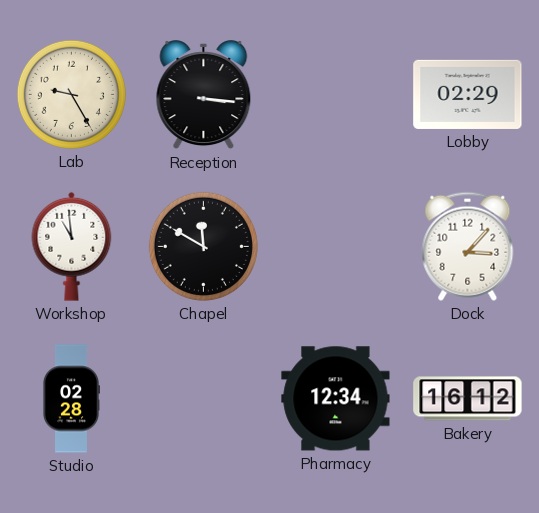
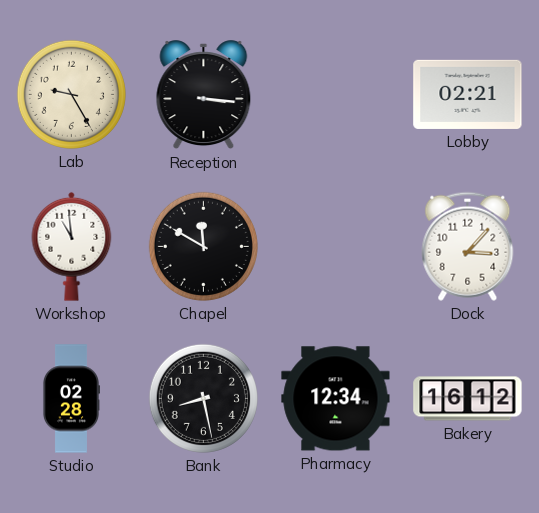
Lobby: 02:29 -> 02:21 (468, 94)
Bank: none -> 8:28 (203, 398)
